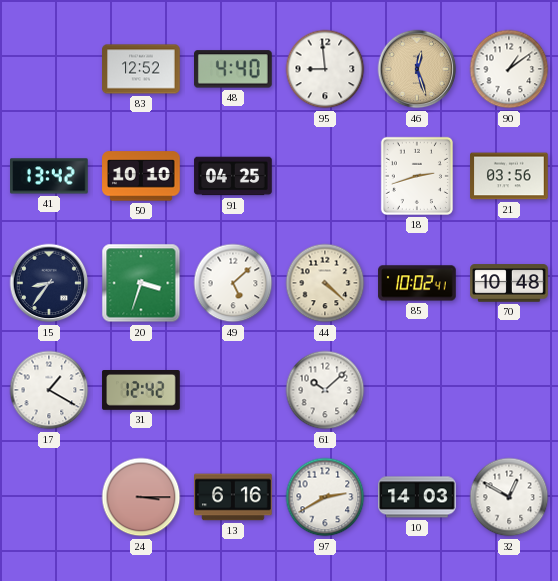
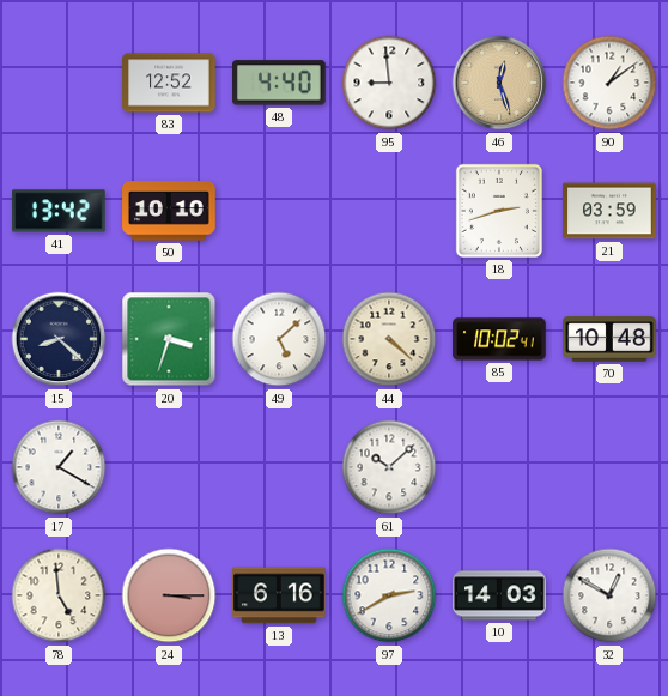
91: 04:25 -> none (233, 176)
21: 03:56 -> 03:59 (609, 211)
15: 8:36 -> 8:22 (59, 339)
31: 12:42 -> none (141, 391)
78: none -> 4:59 (59, 595)
